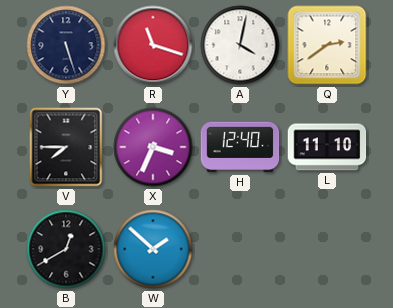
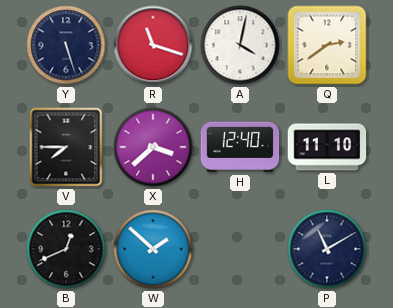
X: 3:34 -> 3:38 (153, 147)
B: 12:40 -> 12:41 (66, 249)
P: none -> 11:10 (327, 249)
